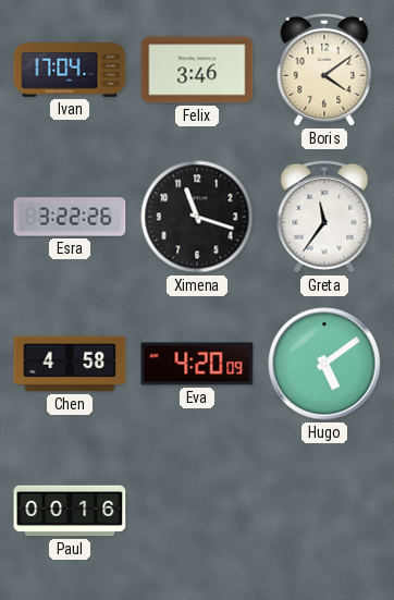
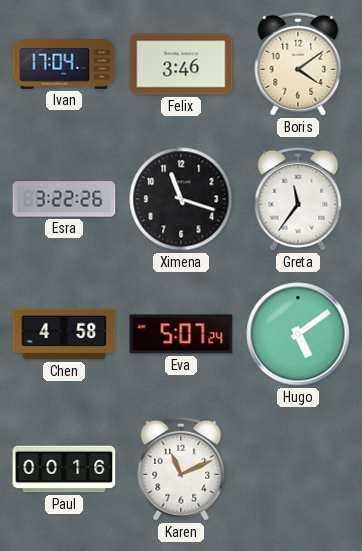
Eva: 4:20 -> 5:07 (181, 334)
Karen: none -> 11:11 (181, 469)
